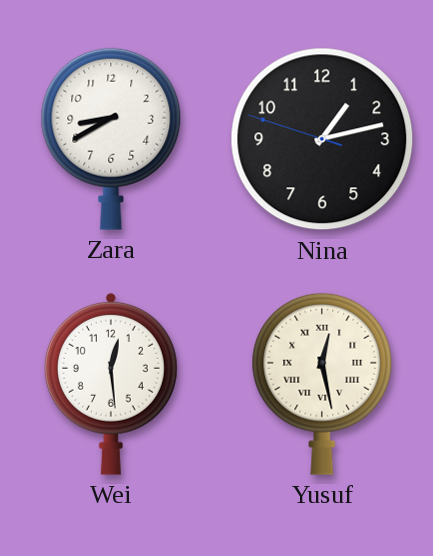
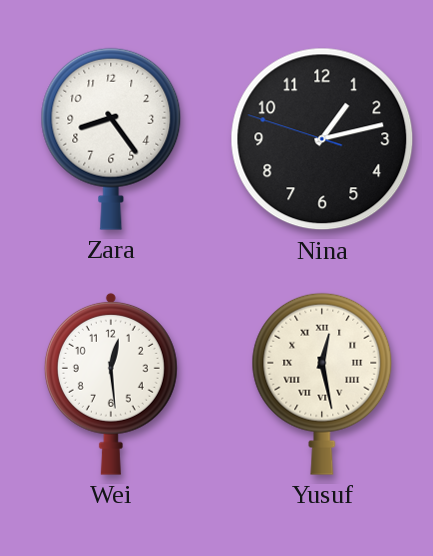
Zara: 8:40 -> 8:24 (111, 139)
